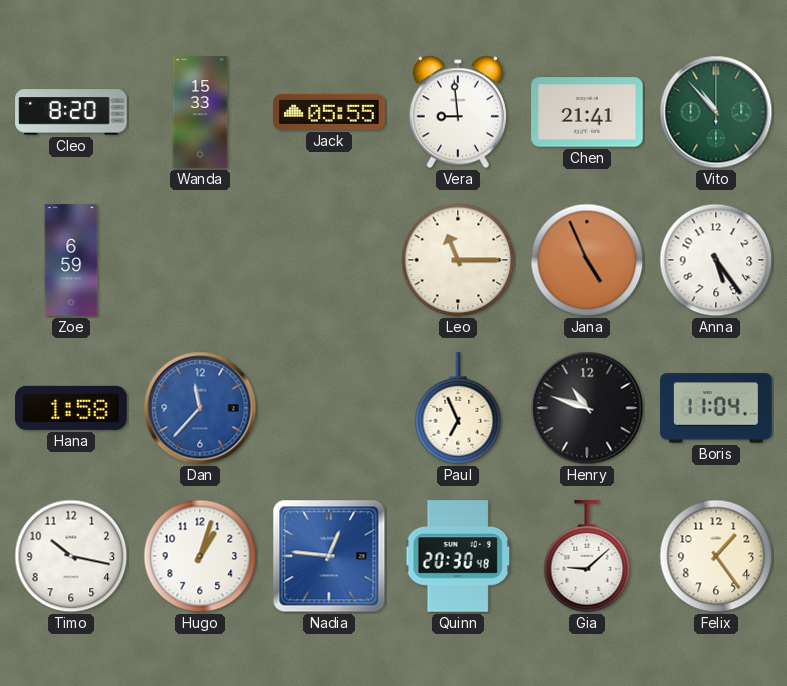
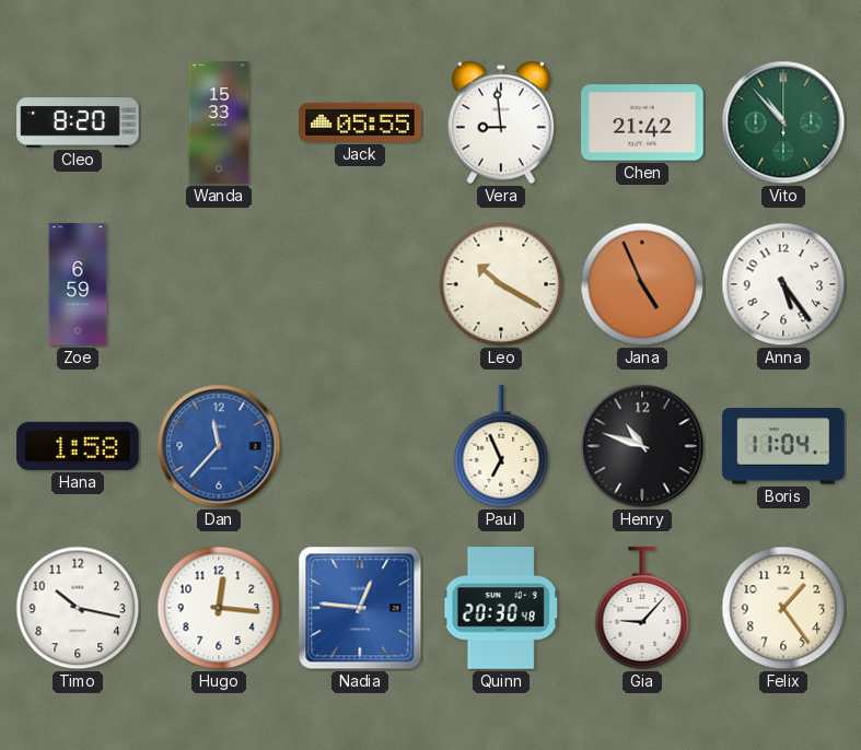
Chen: 21:41 -> 21:42 (642, 122)
Leo: 11:15 -> 10:20 (501, 284)
Hugo: 1:03 -> 12:16 (219, 608)
Gia: 9:08 -> 9:07 (642, 609)
